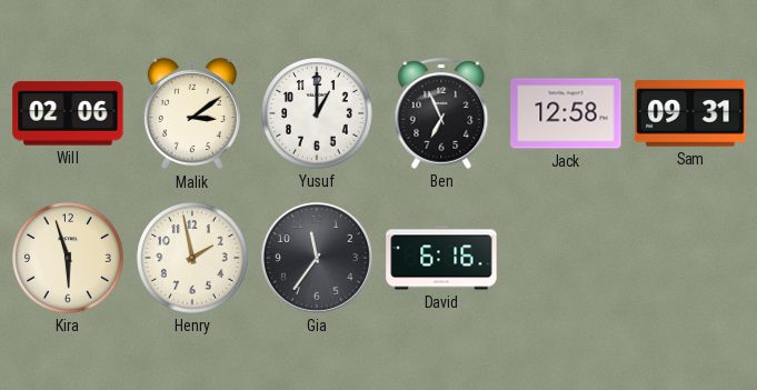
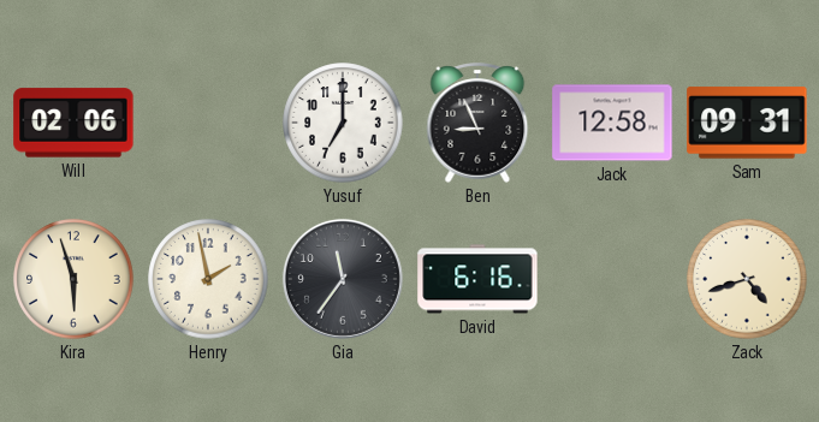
Malik: 3:09 -> none (192, 113)
Yusuf: 1:00 -> 7:00 (343, 123)
Ben: 6:56 -> 8:56 (477, 123)
Zack: none -> 4:42 (747, 279)
